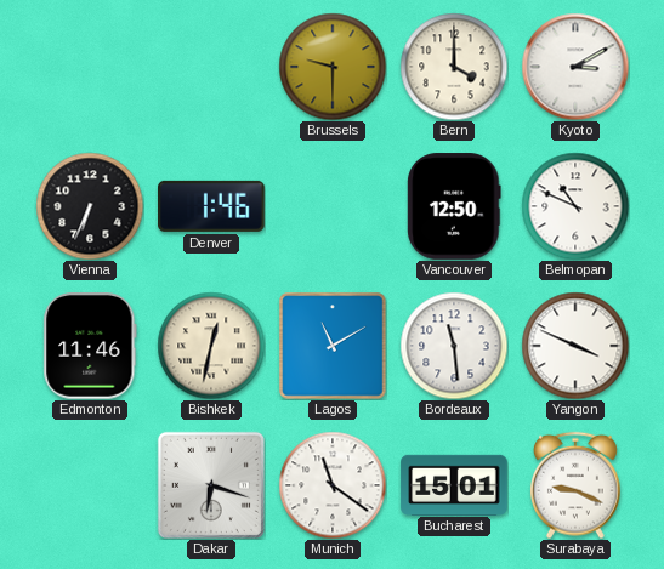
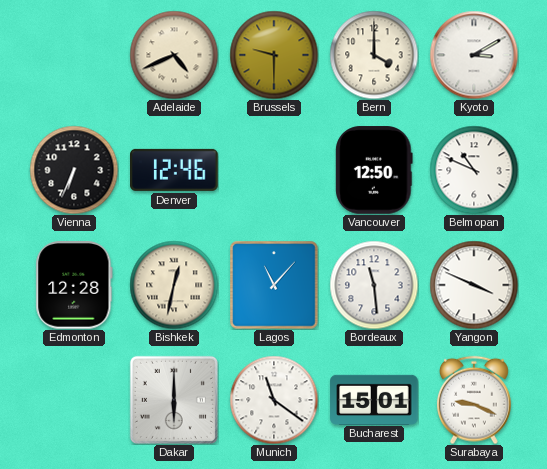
Adelaide: none -> 4:41 (174, 55)
Denver: 1:46 -> 12:46 (175, 170)
Edmonton: 11:46 -> 12:28 (74, 285)
Lagos: 11:10 -> 11:07 (274, 285)
Dakar: 6:18 -> 6:00 (174, 400)
